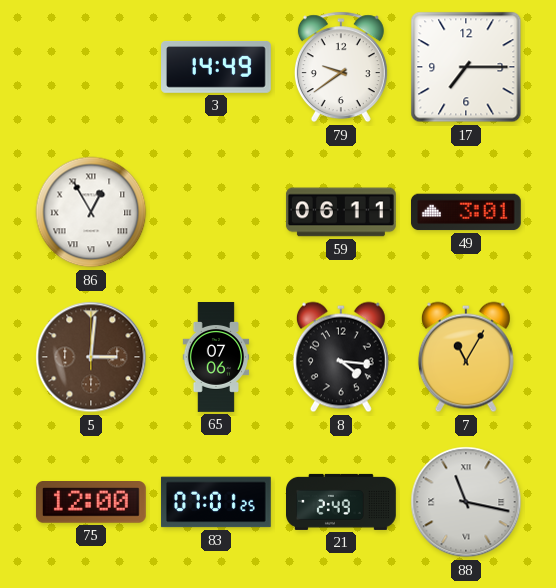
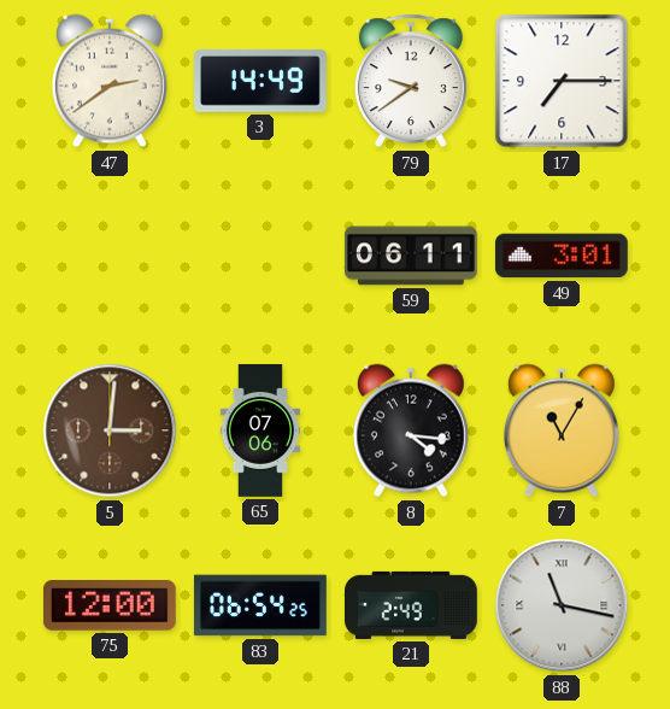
47: none -> 2:39 (110, 81)
86: 12:55 -> none (91, 212)
83: 07:01 -> 06:54 (260, 605)
